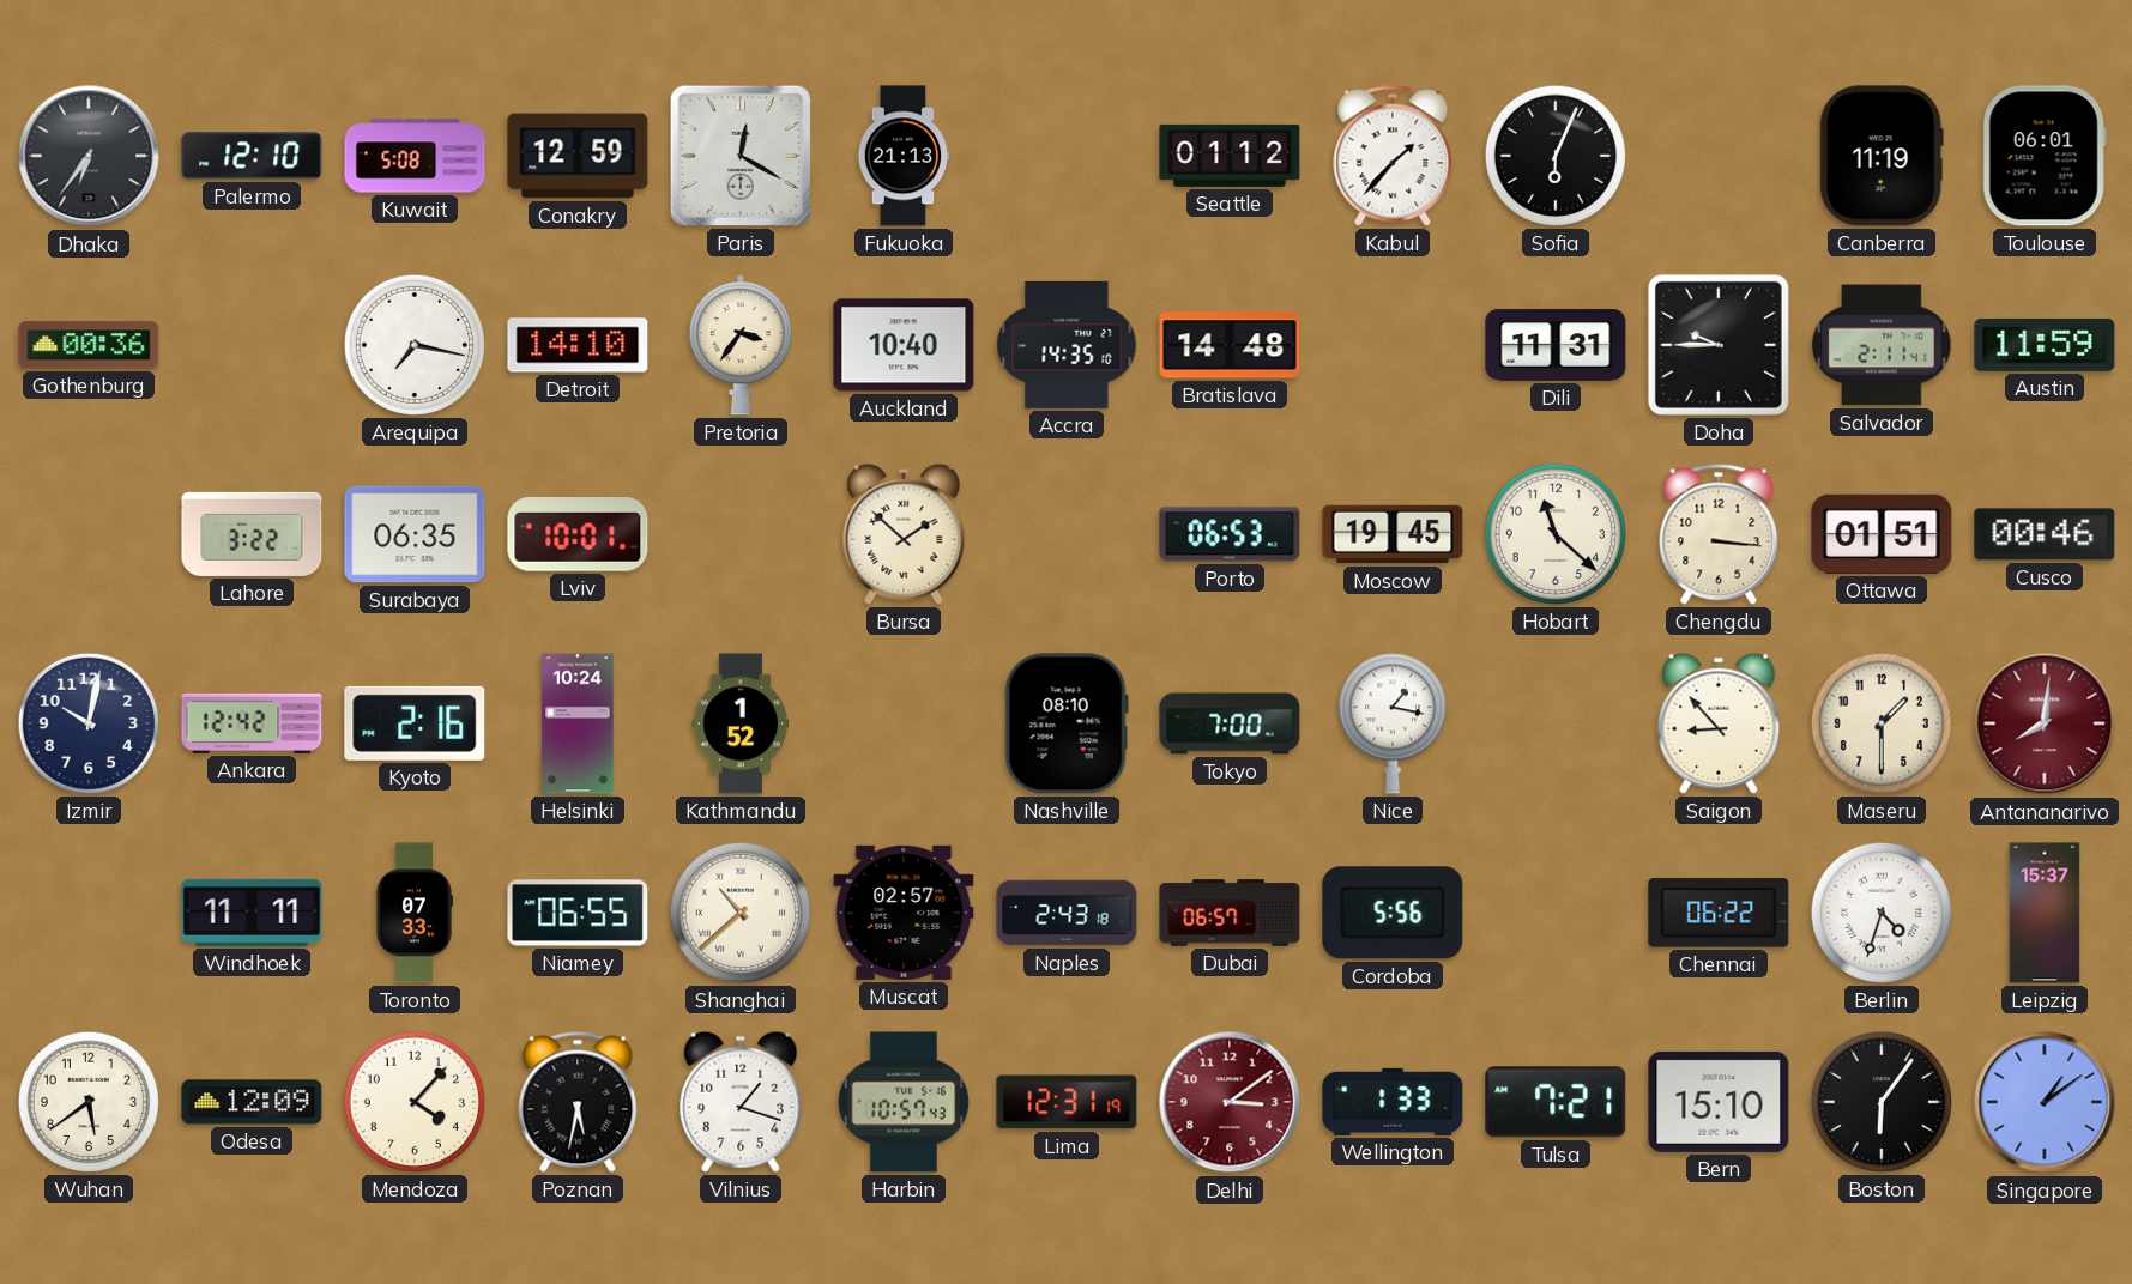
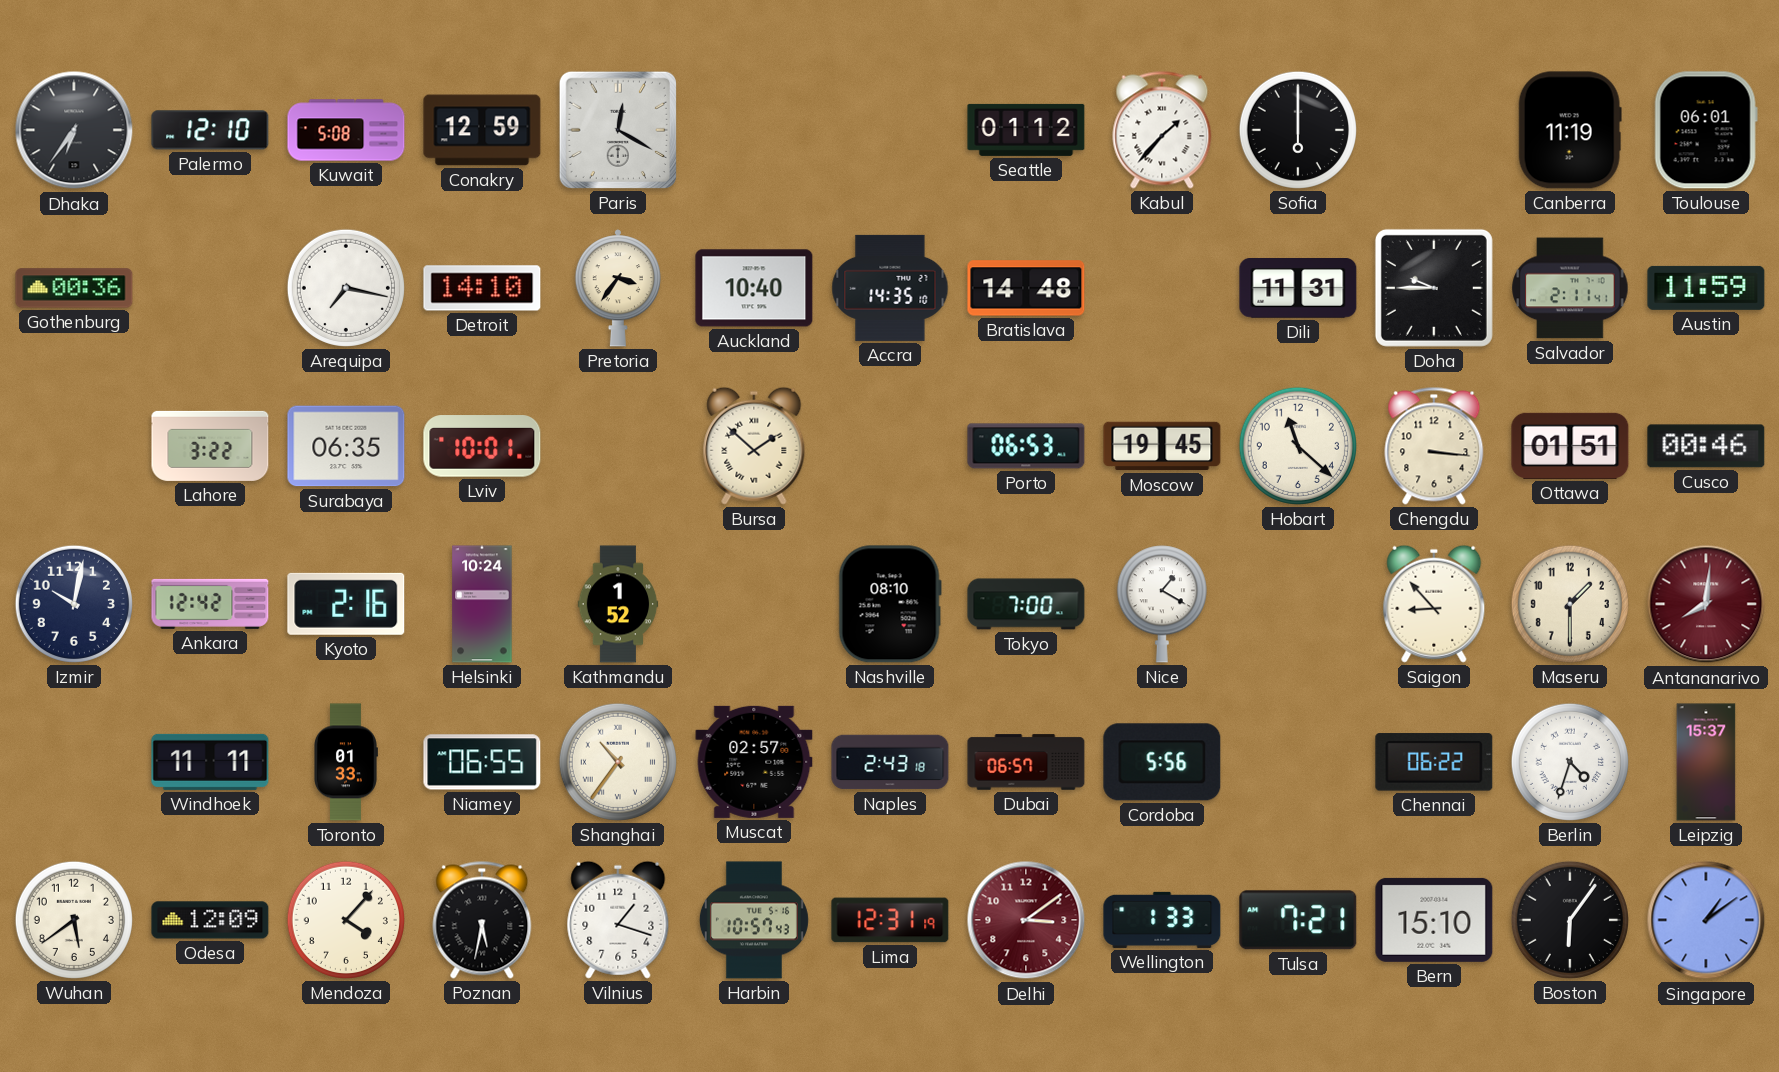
Fukuoka: 21:13 -> none (902, 156)
Sofia: 6:04 -> 6:00 (1298, 130)
Nice: 1:17 -> 1:20 (1162, 604)
Toronto: 07:33 -> 01:33 (346, 762)
Shanghai: 10:38 -> 10:36 (618, 762)
